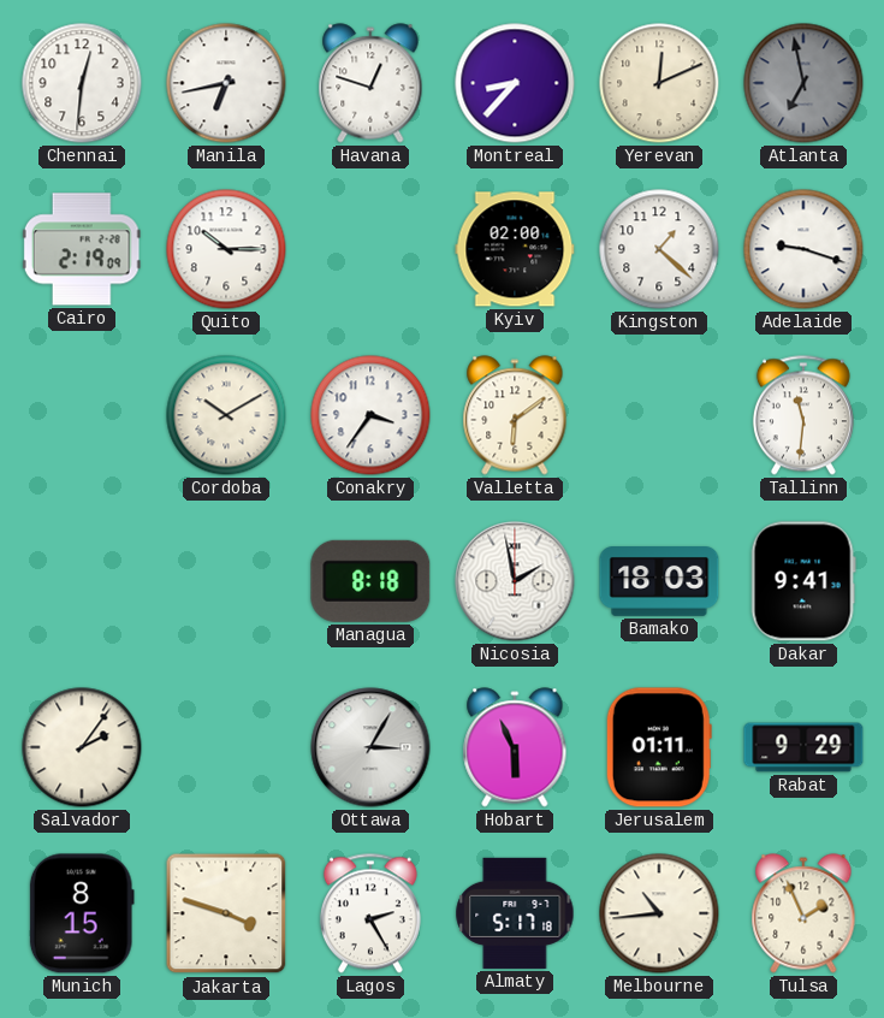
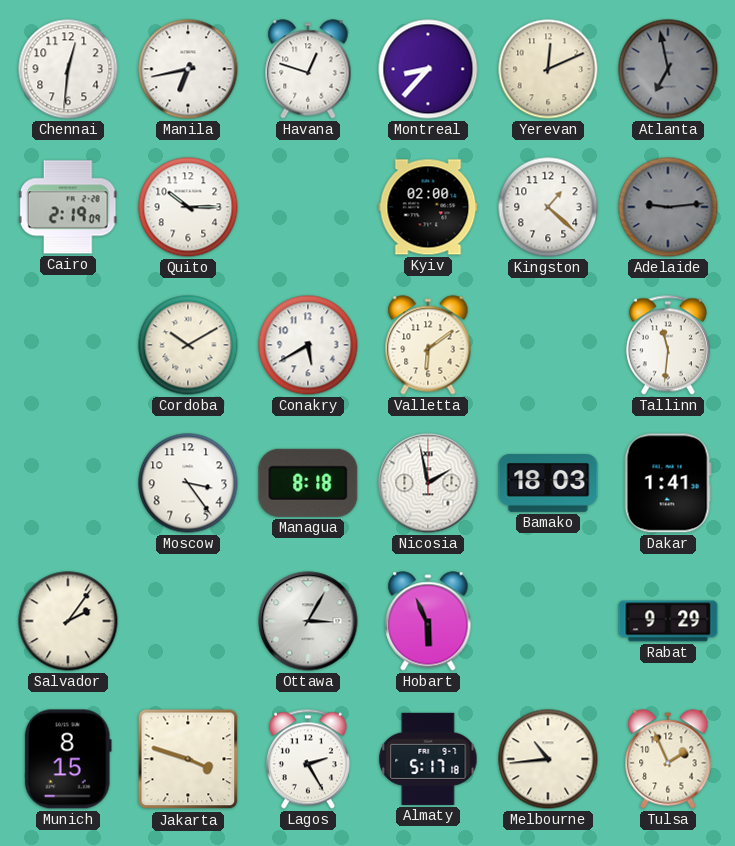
Adelaide: 9:18 -> 9:14 (668, 207)
Adelaide dial: white -> grey (668, 207)
Conakry: 3:36 -> 5:40 (308, 345)
Moscow: none -> 3:24 (188, 483)
Dakar: 9:41 -> 1:41 (668, 483)
Jerusalem: 01:11 -> none (659, 747)
